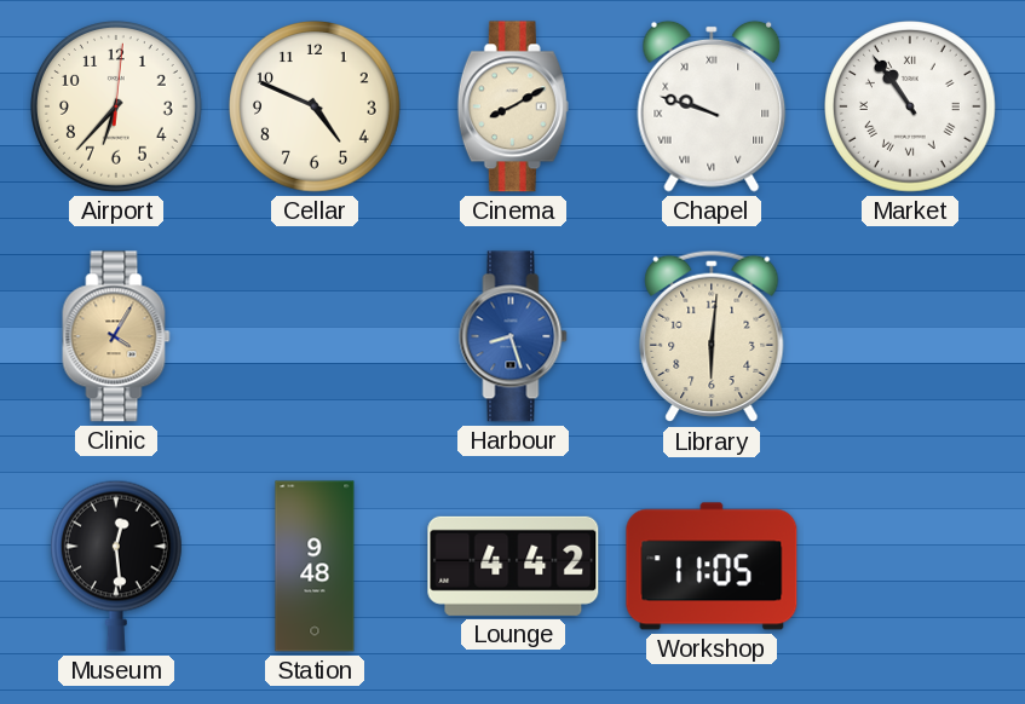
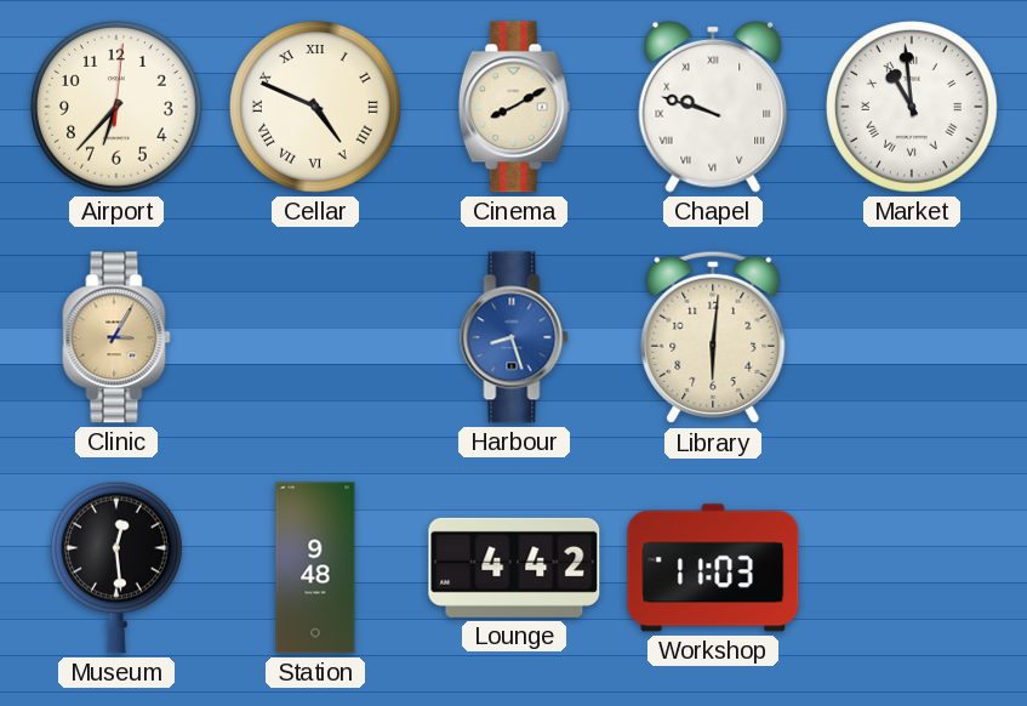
Cellar numerals: Arabic -> Roman (316, 108)
Market: 10:54 -> 10:59 (913, 108)
Clinic: 4:05 -> 3:05 (116, 337)
Workshop: 11:05 -> 11:03 (713, 568)
